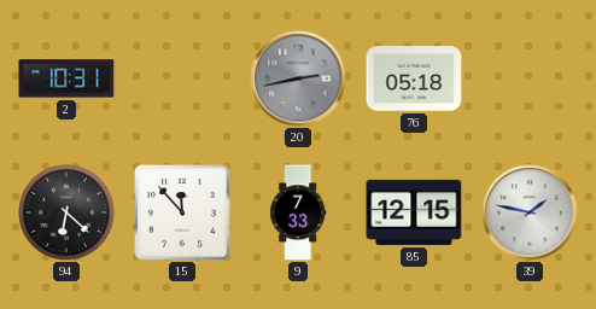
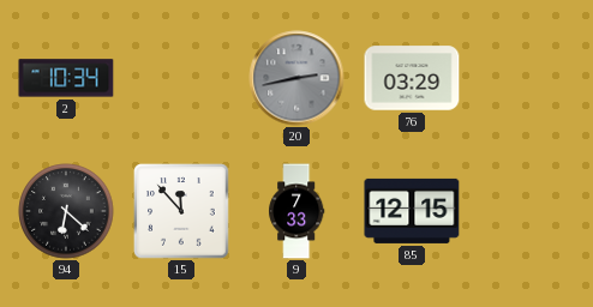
2: 10:31 -> 10:34 (66, 78)
76: 05:18 -> 03:29 (412, 78)
39: 1:47 -> none (530, 212)
